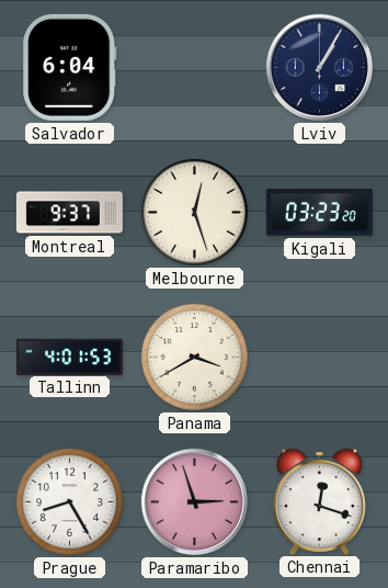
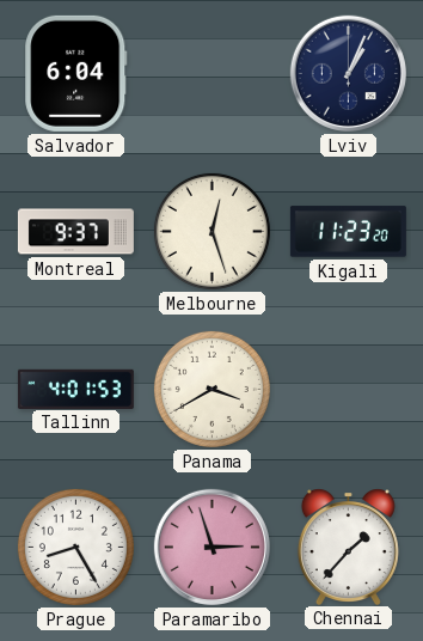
Lviv: 1:05 -> 1:04 (348, 73)
Kigali: 03:23 -> 11:23 (348, 232)
Chennai: 12:18 -> 1:37 (348, 547)
